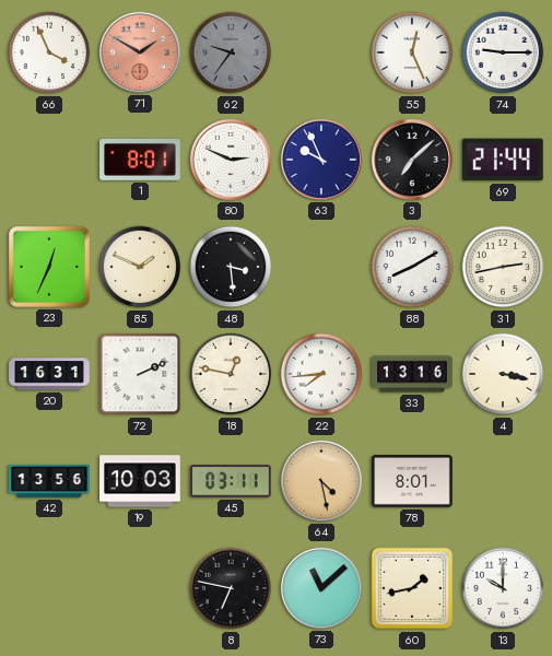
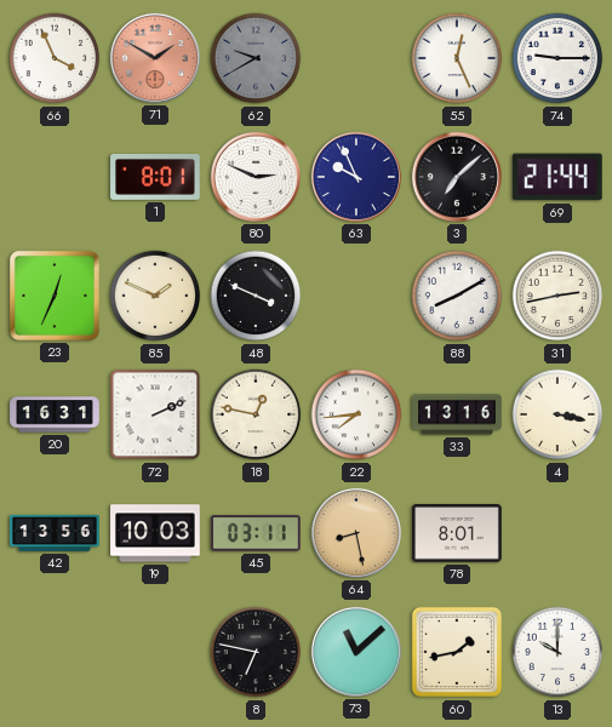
62: 9:36 -> 9:40 (256, 58)
48: 3:29 -> 3:49 (256, 296)
64: 4:28 -> 8:28 (356, 533)
